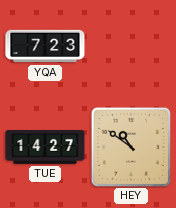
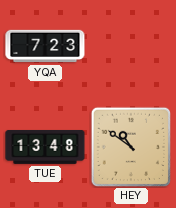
TUE: 14:27 -> 13:48 (45, 147)
